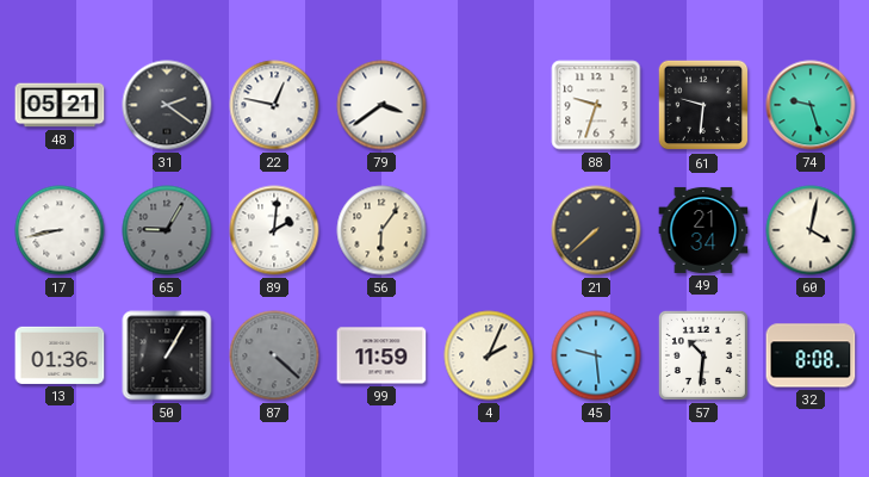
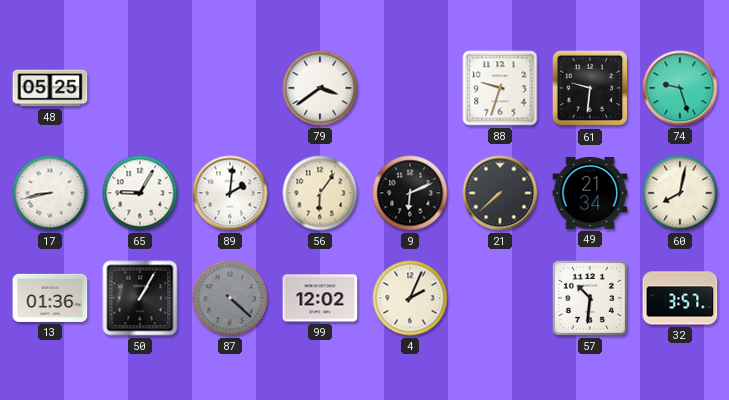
48: 05:21 -> 05:25 (50, 88)
31: 2:21 -> none (167, 105)
22: 12:47 -> none (274, 105)
65 dial: grey -> white (140, 193)
9: none -> 6:11 (410, 193)
60: 4:02 -> 8:02 (680, 193)
99: 11:59 -> 12:02 (320, 298)
45: 9:29 -> none (596, 355)
32: 8:08 -> 3:57 (680, 298)
